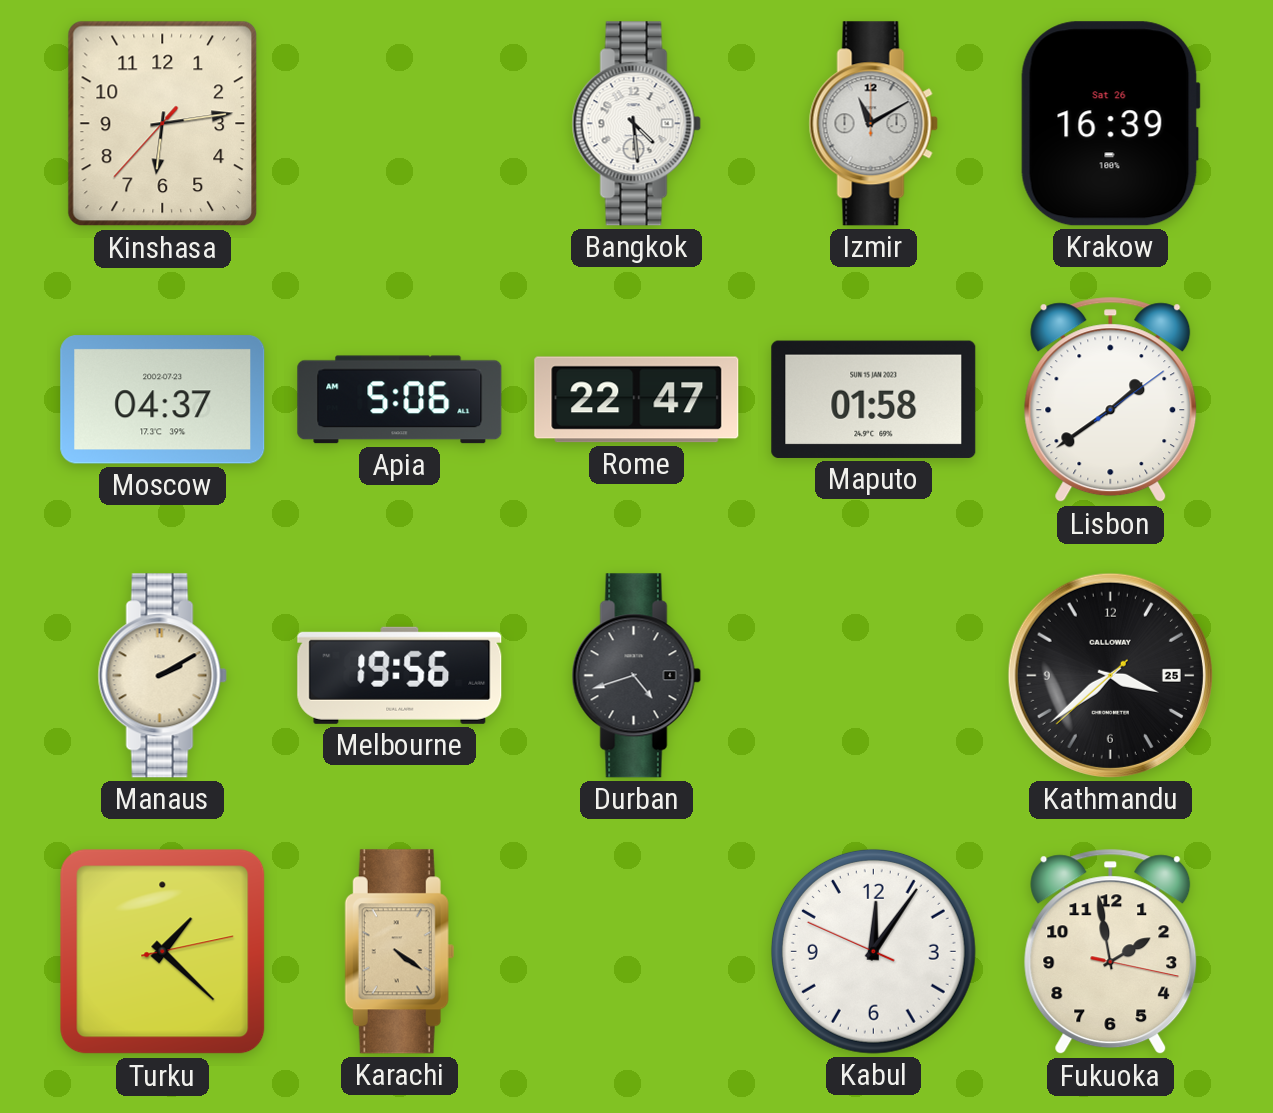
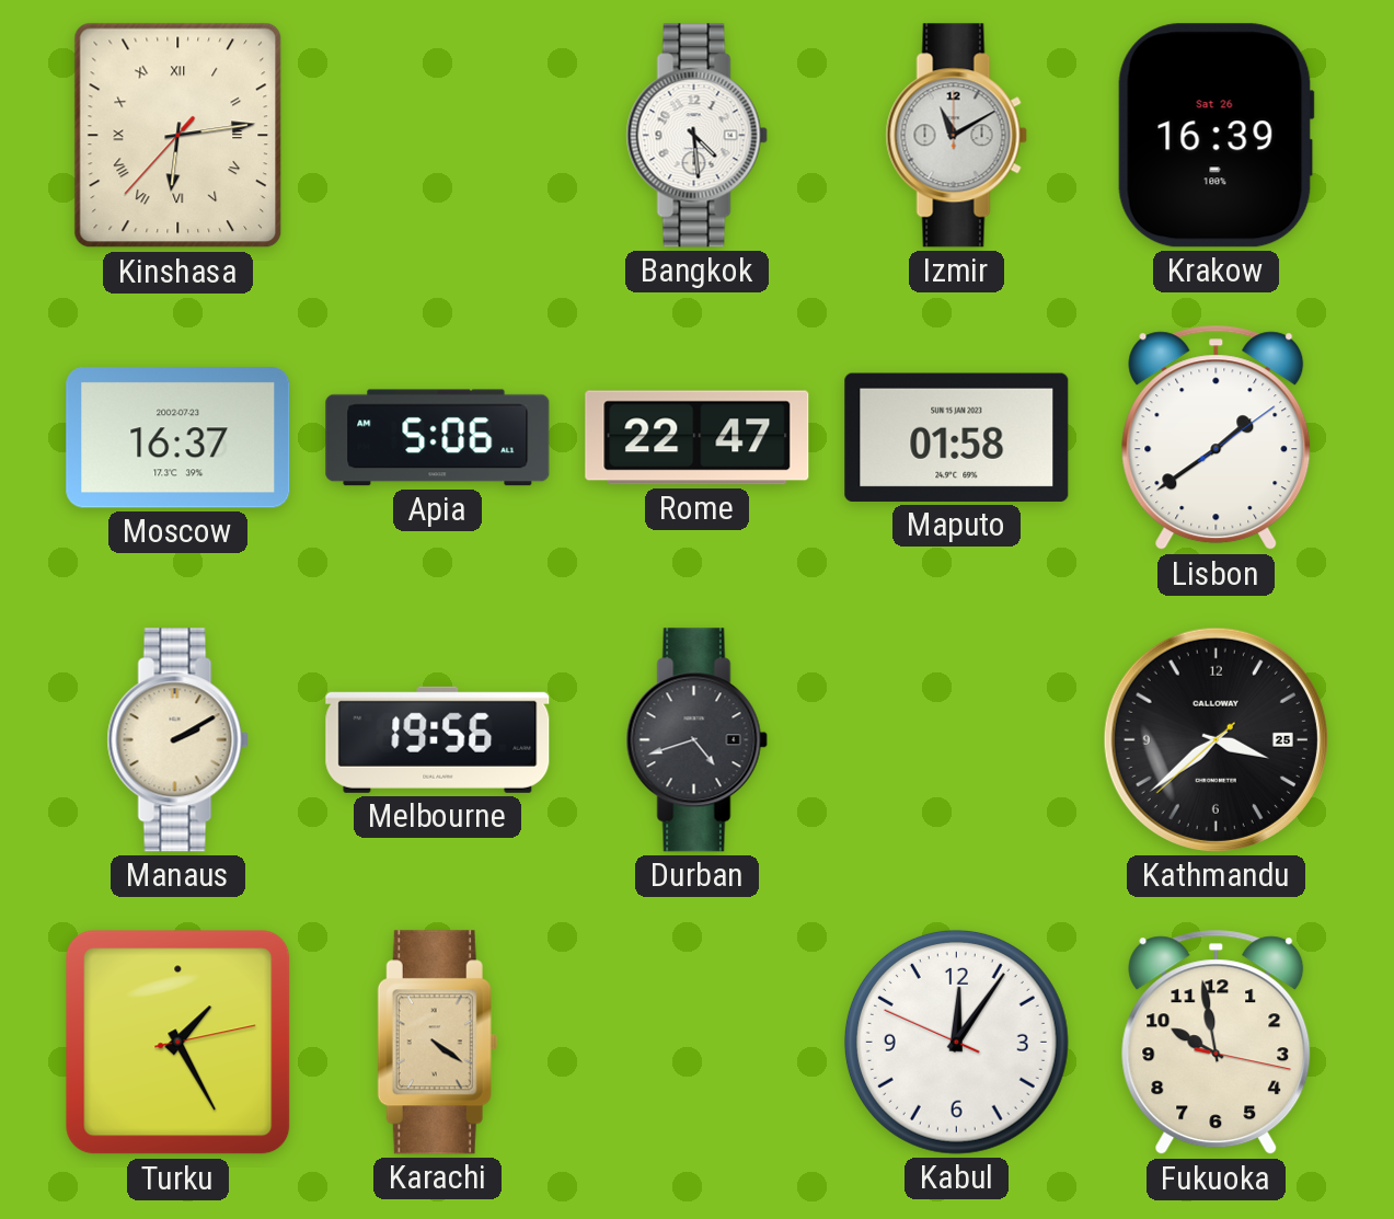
Kinshasa numerals: Arabic -> Roman (178, 136)
Moscow: 04:37 -> 16:37 (178, 438)
Turku: 1:22 -> 1:25 (178, 1043)
Fukuoka: 1:58 -> 9:58 (1217, 1043)
